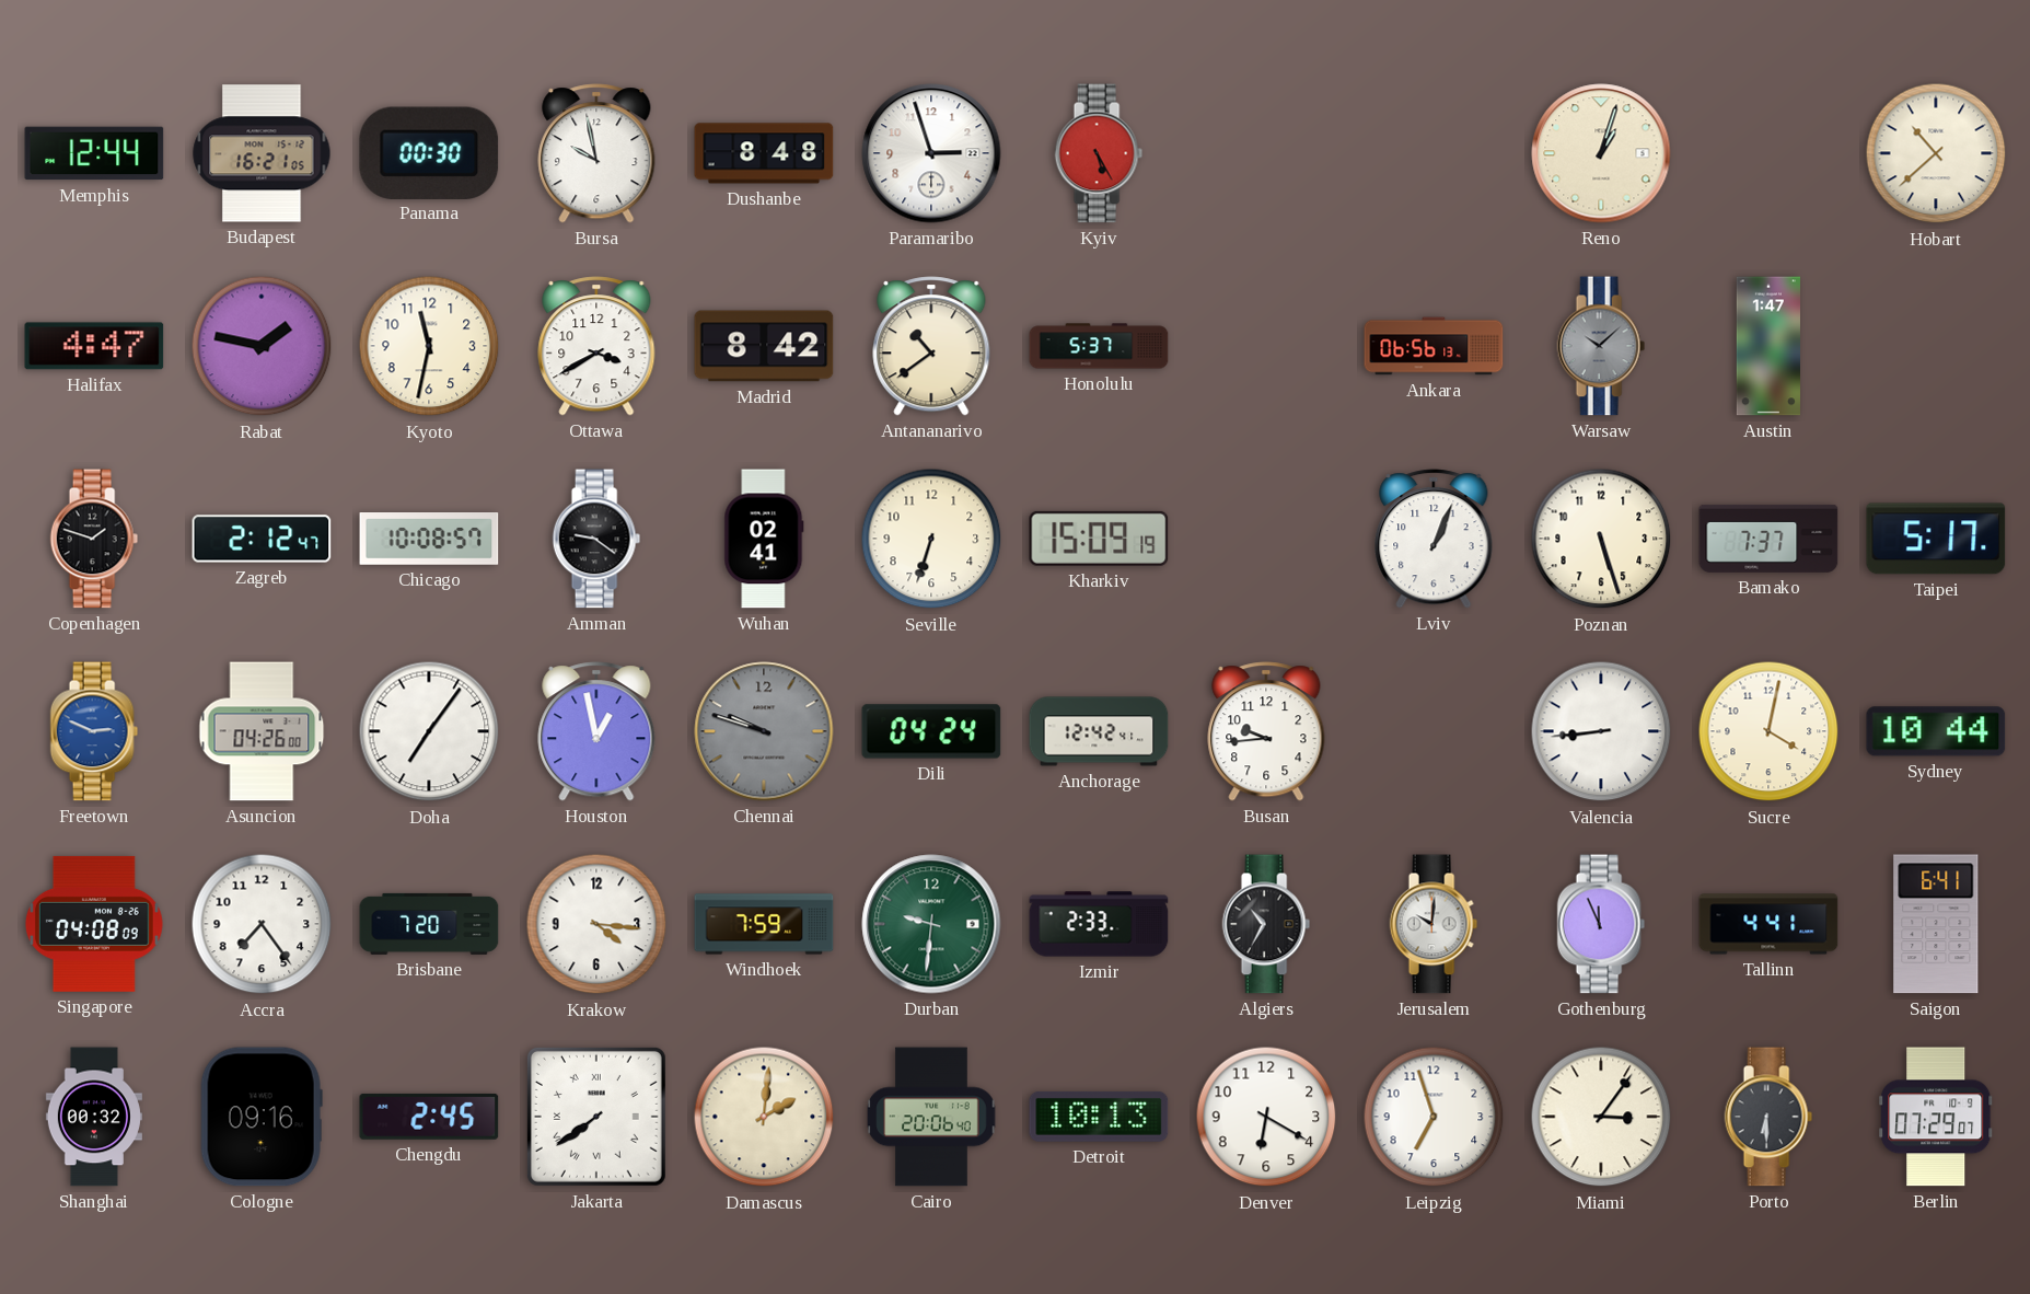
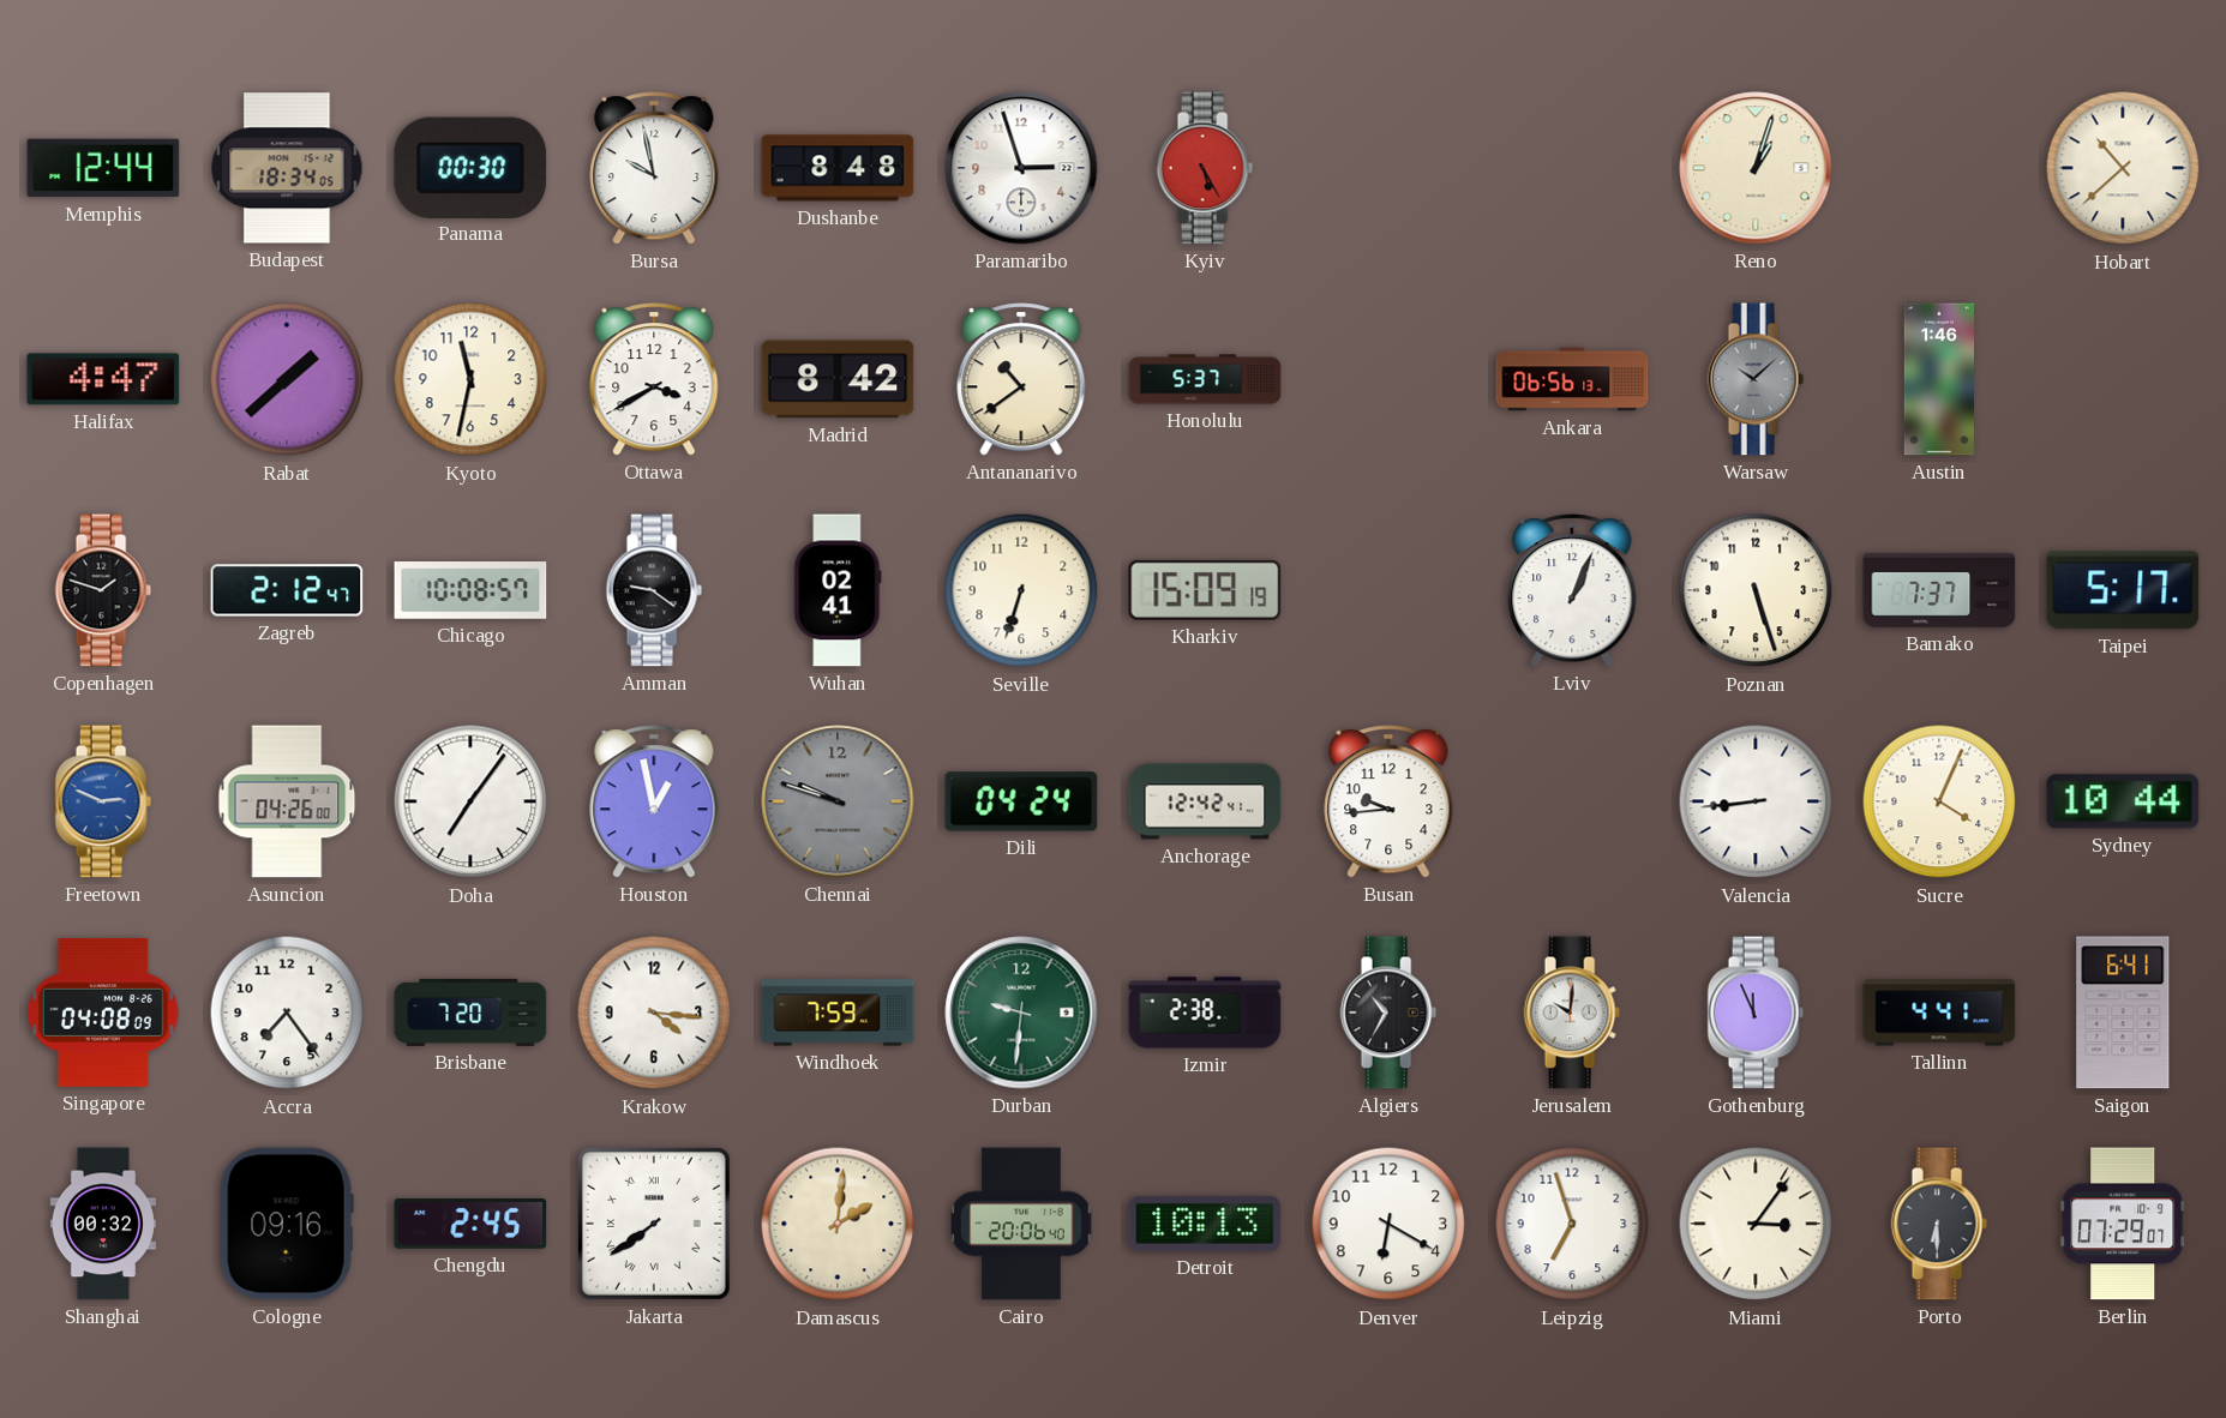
Budapest: 16:21 -> 18:34 (287, 168)
Rabat: 1:47 -> 1:38 (287, 379)
Austin: 1:47 -> 1:46 (1938, 379)
Sucre: 4:02 -> 4:04 (1939, 801)
Izmir: 2:33 -> 2:38 (1205, 1013)
